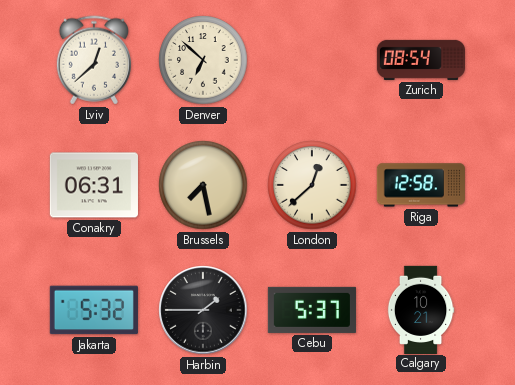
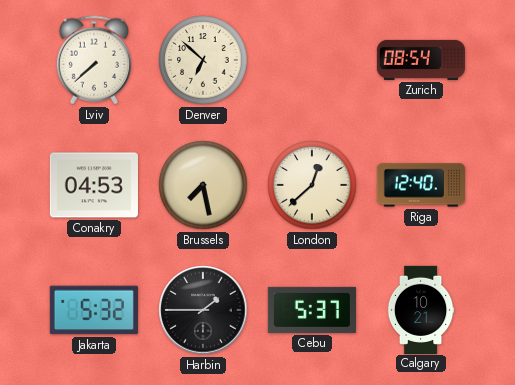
Lviv: 12:38 -> 7:38 (94, 60)
Conakry: 06:31 -> 04:53 (94, 185)
Riga: 12:58 -> 12:40 (421, 185)
